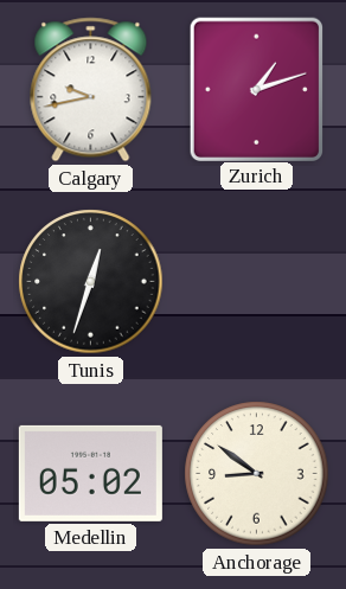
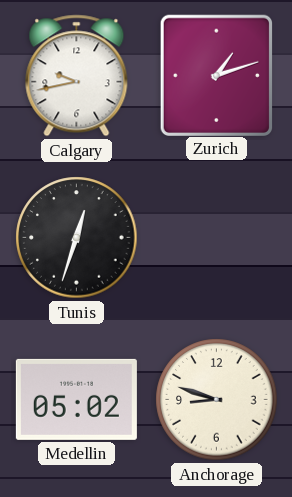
Anchorage: 8:51 -> 8:48 (217, 400)
